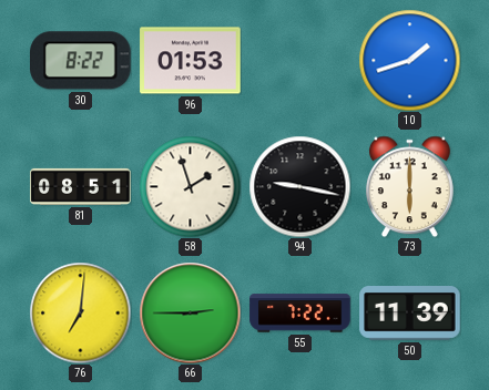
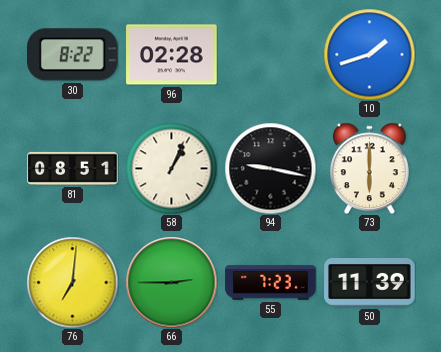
96: 01:53 -> 02:28 (172, 55)
58: 1:57 -> 1:04 (171, 168)
55: 7:22 -> 7:23 (271, 283)
